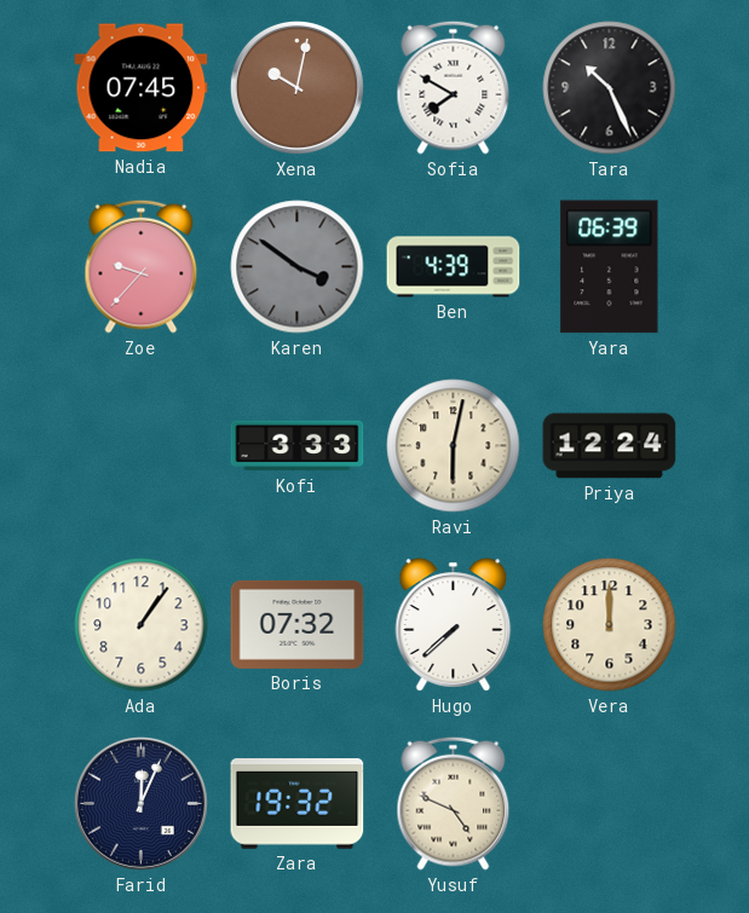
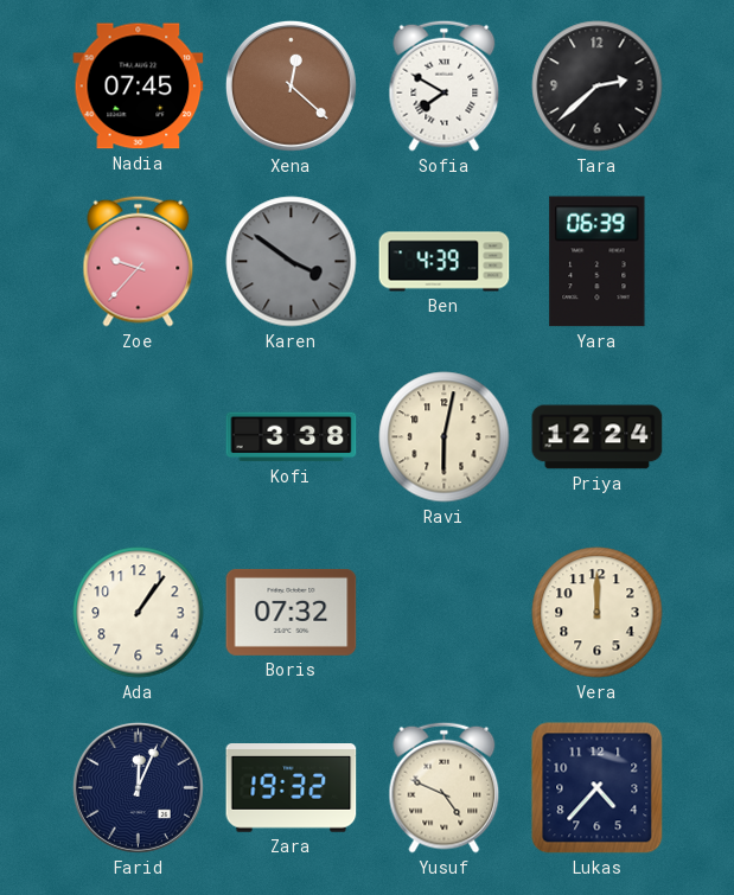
Xena: 10:02 -> 12:22 (291, 85)
Tara: 10:26 -> 2:38 (598, 87)
Kofi: 3:33 -> 3:38 (292, 437)
Hugo: 7:38 -> none (454, 625)
Lukas: none -> 4:37 (598, 788)
